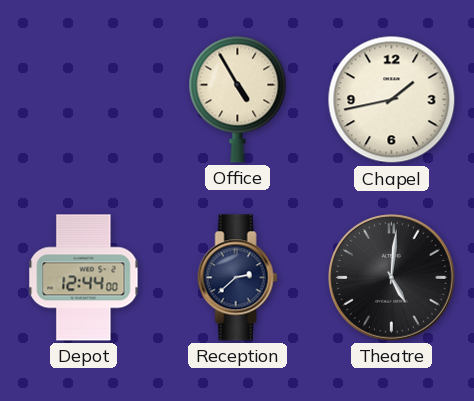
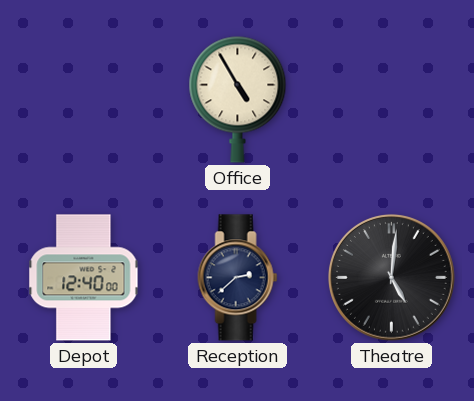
Chapel: 1:43 -> none (392, 100)
Depot: 12:44 -> 12:40 (84, 278)
